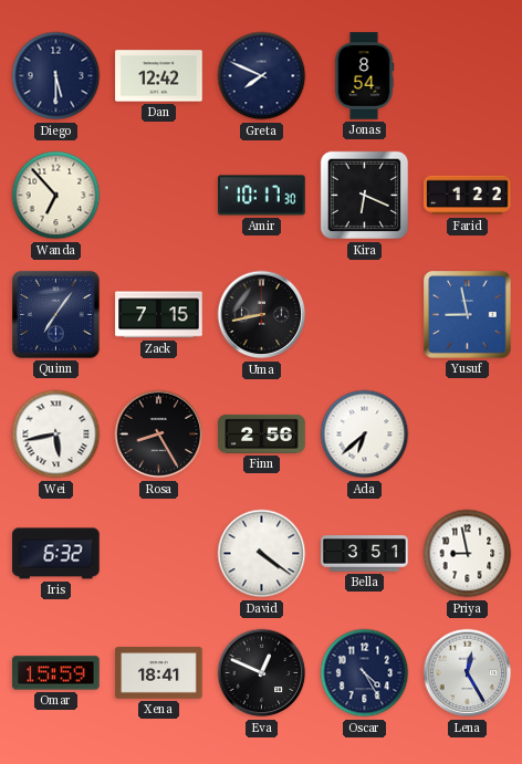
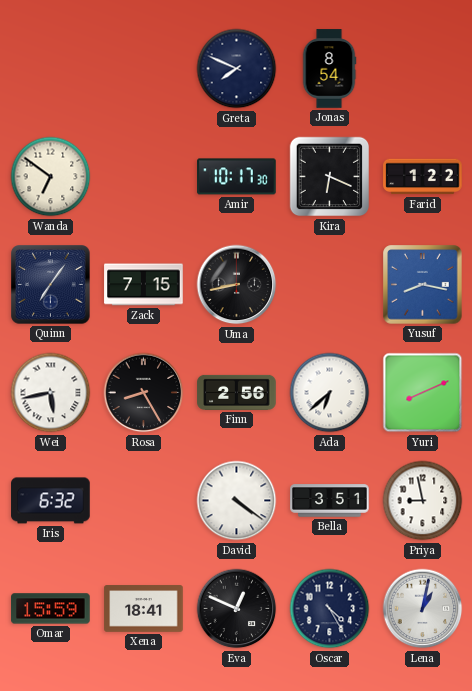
Diego: 5:30 -> none (56, 76)
Dan: 12:42 -> none (159, 76)
Wanda: 6:53 -> 6:51 (51, 177)
Yusuf: 8:58 -> 8:17 (423, 285)
Yuri: none -> 8:11 (423, 393)
Lena: 12:25 -> 1:02 (423, 609)
